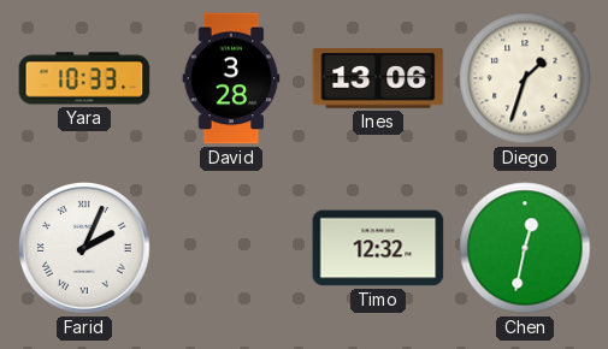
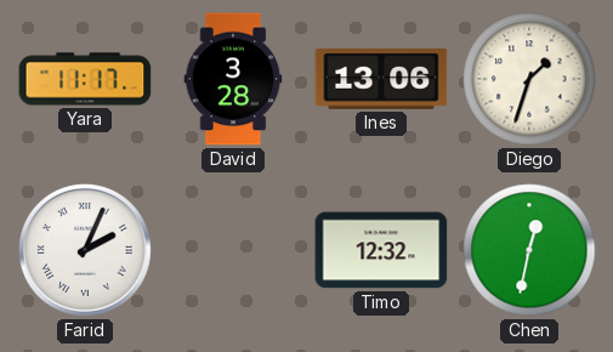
Yara: 10:33 -> 11:17 (85, 79)
